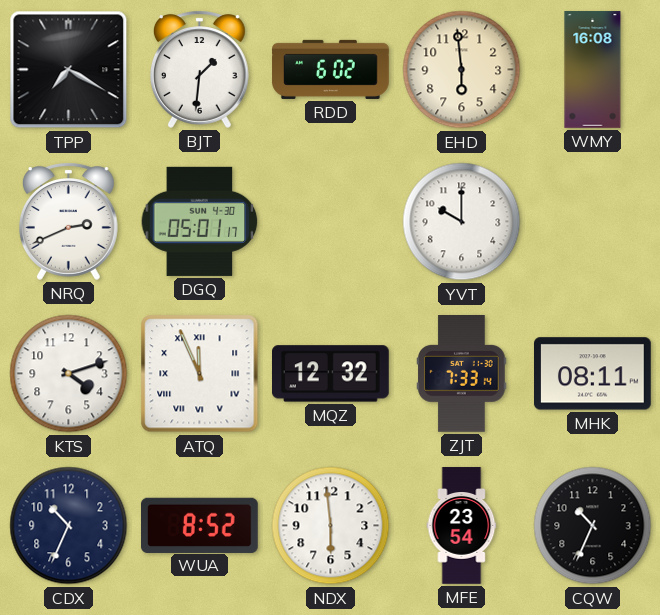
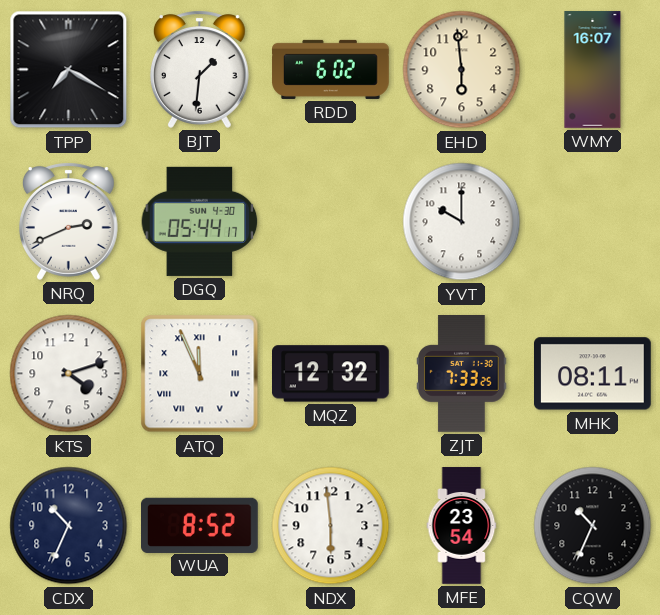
WMY: 16:08 -> 16:07 (593, 70)
DGQ: 05:01 -> 05:44 (200, 221)
ZJT: 7:33:14 -> 7:33:25 (462, 374)
